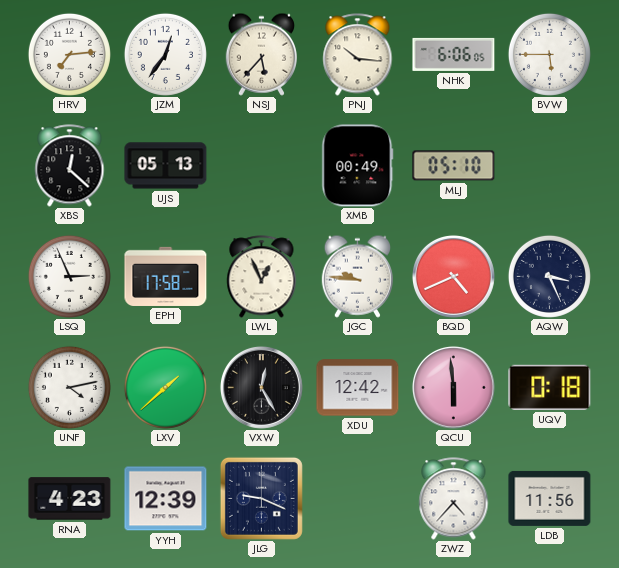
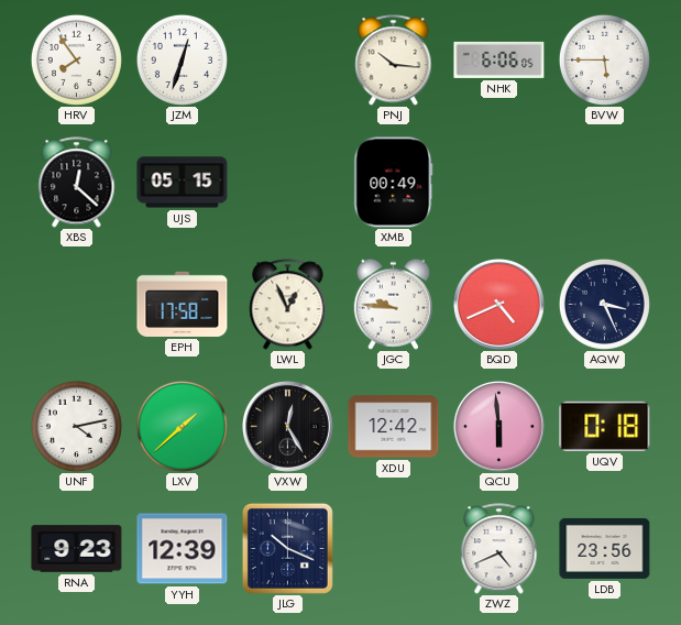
HRV: 7:14 -> 7:54 (76, 59)
JZM: 12:36 -> 12:33 (182, 59)
NSJ: 5:37 -> none (261, 54)
UJS: 05:13 -> 05:15 (183, 183)
MLJ: 05:10 -> none (454, 166)
LSQ: 2:56 -> none (69, 276)
RNA: 4:23 -> 9:23 (77, 549)
JLG: 9:19 -> 10:19 (287, 548)
ZWZ: 4:37 -> 4:41 (499, 549)
LDB: 11:56 -> 23:56 (605, 548)
